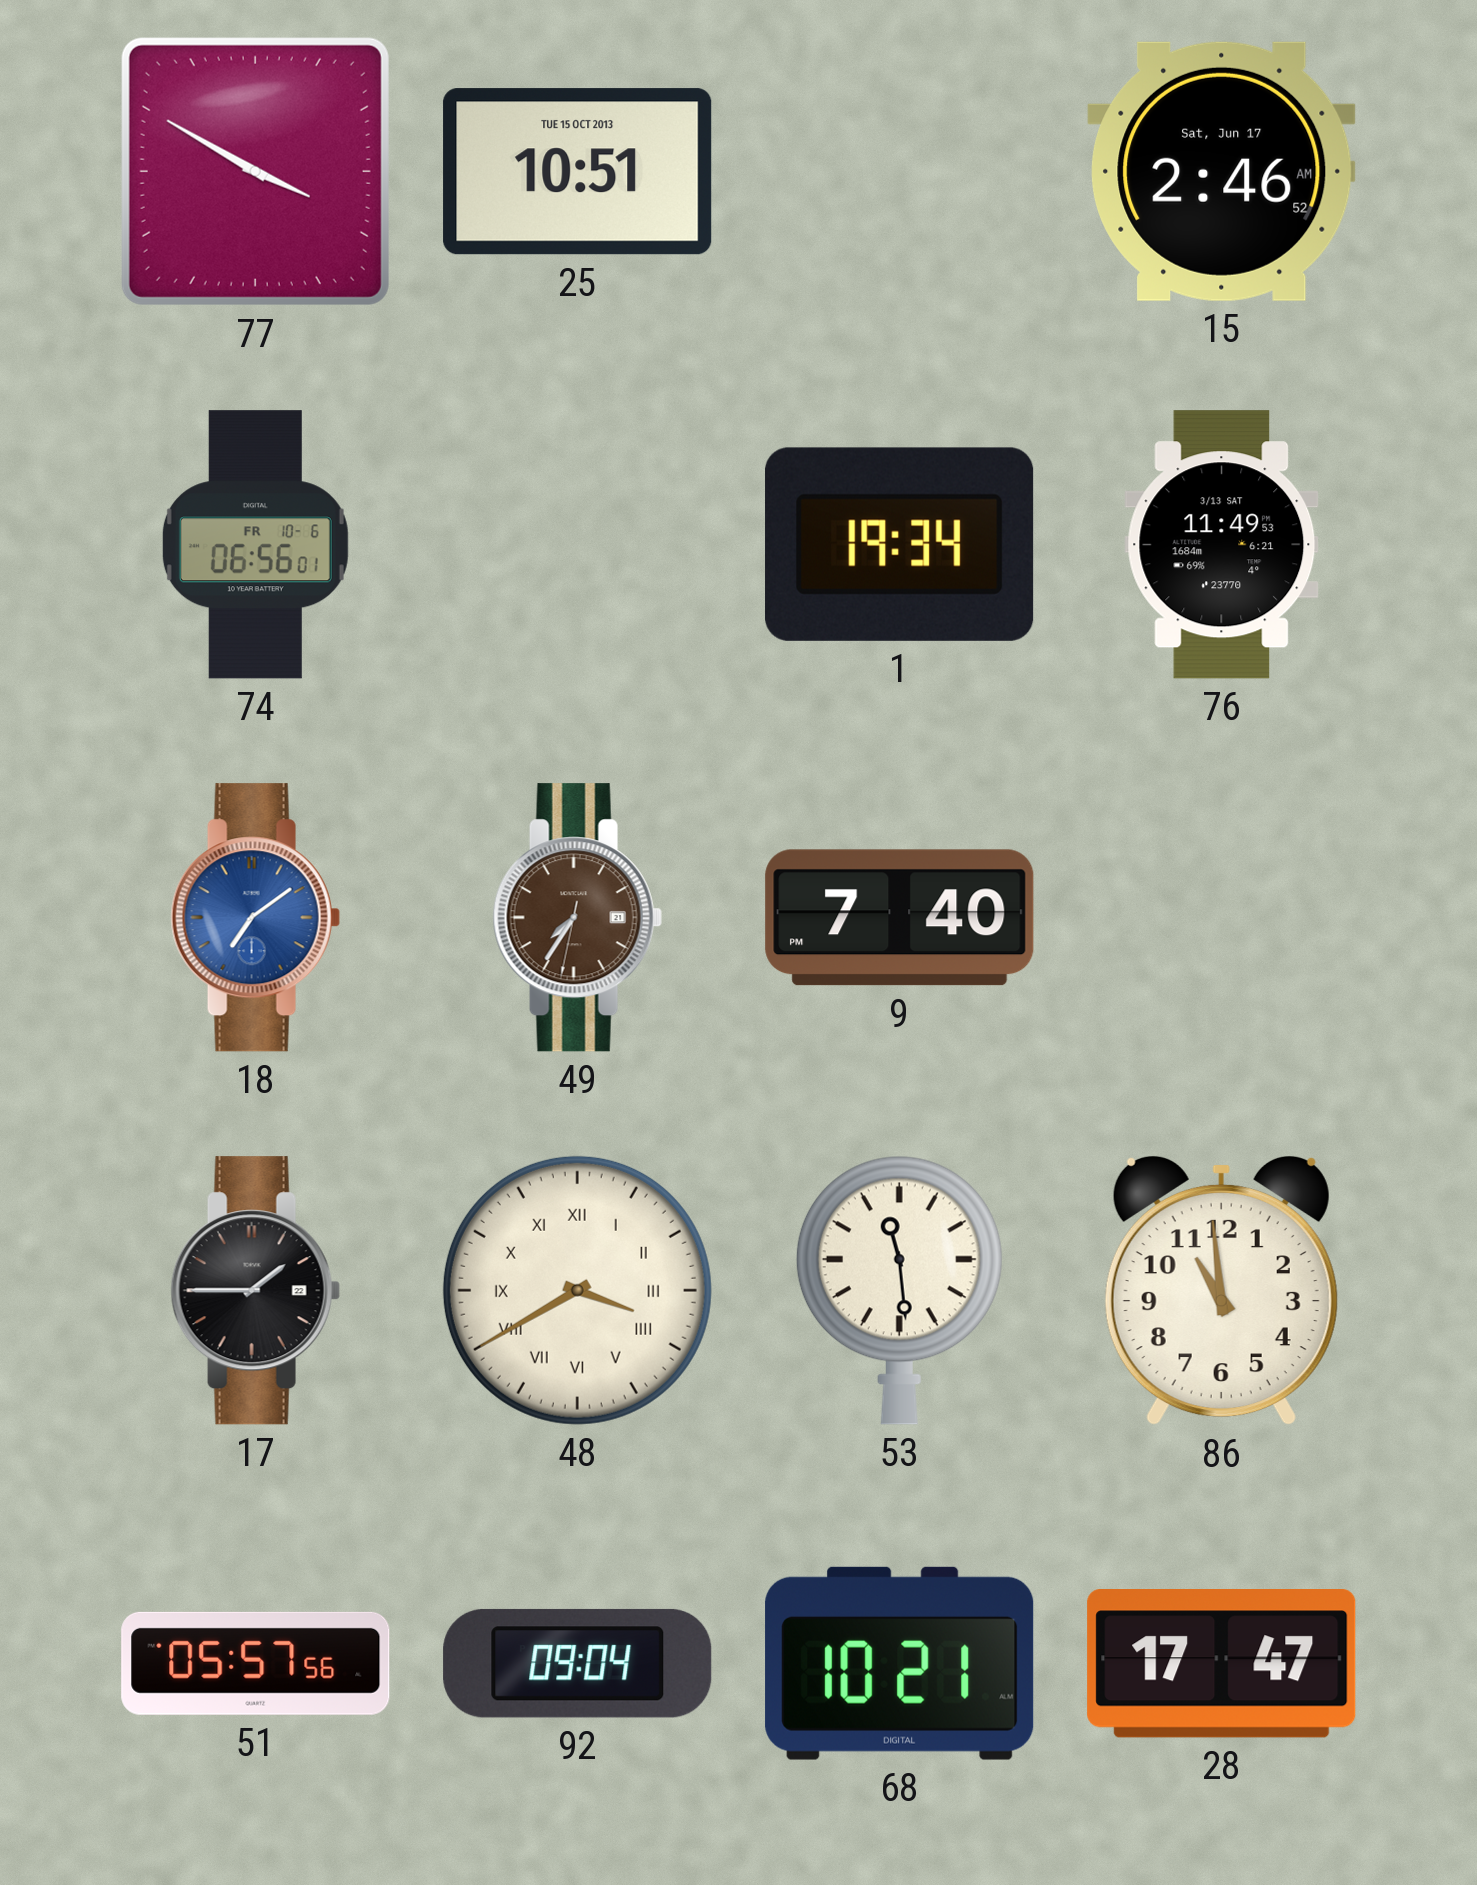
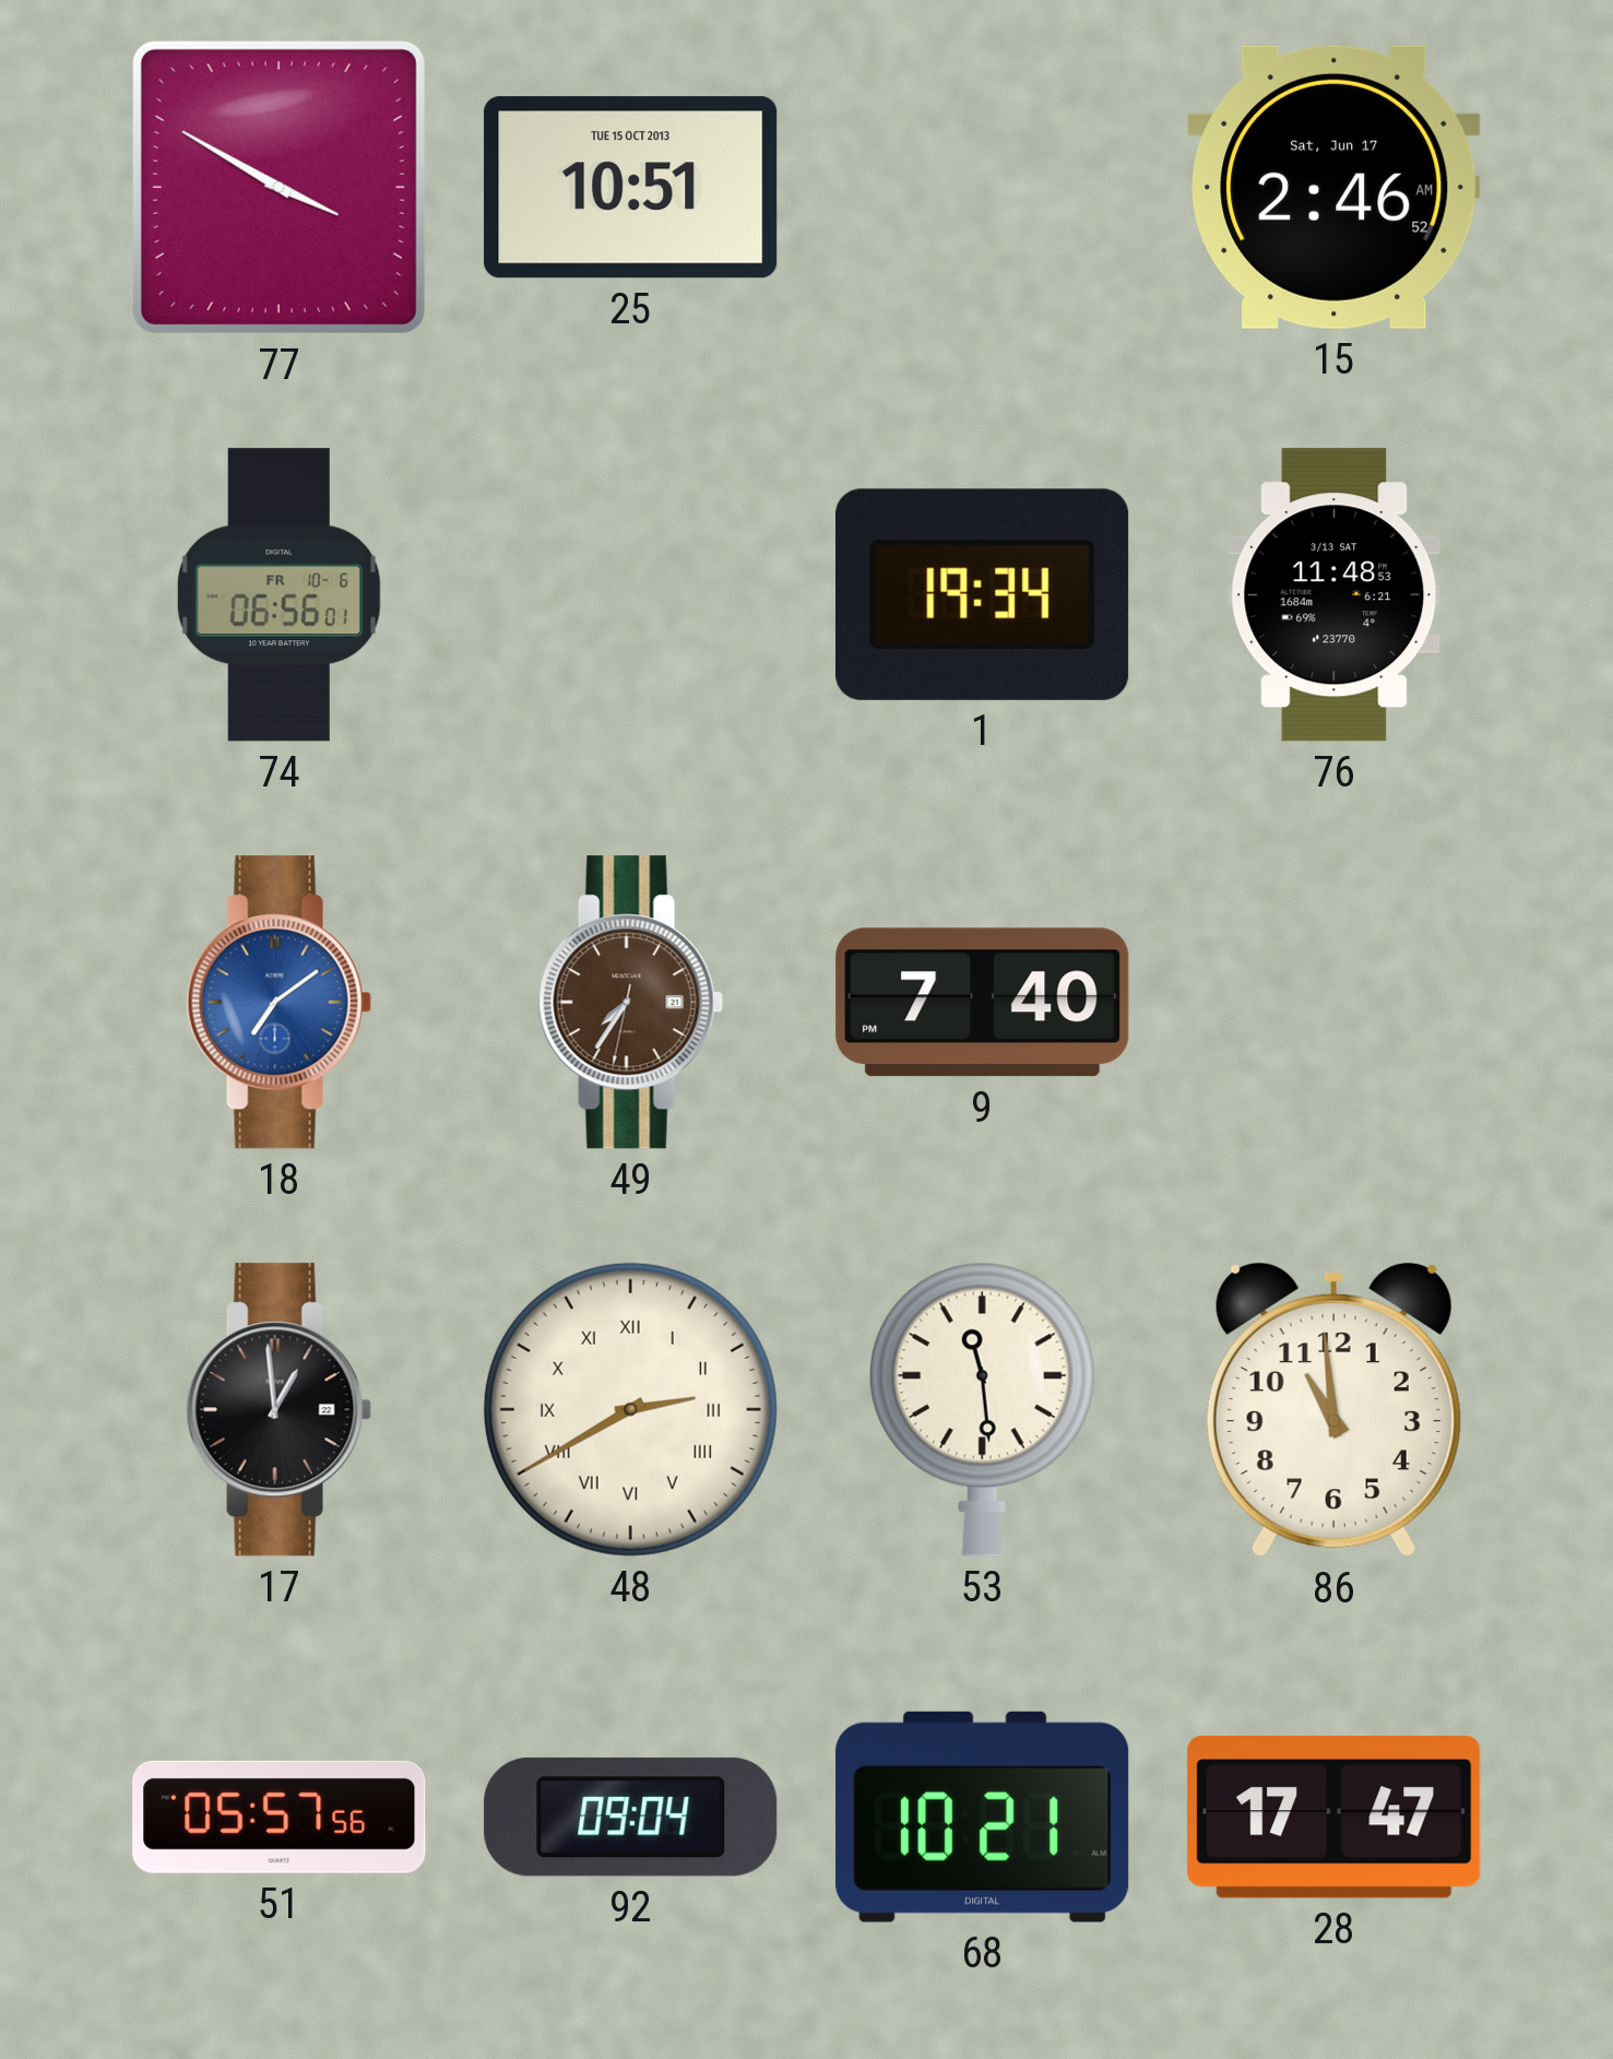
76: 11:49 -> 11:48 (1335, 595)
17: 1:45 -> 12:59 (278, 1410)
48: 3:40 -> 2:40 (630, 1409)
